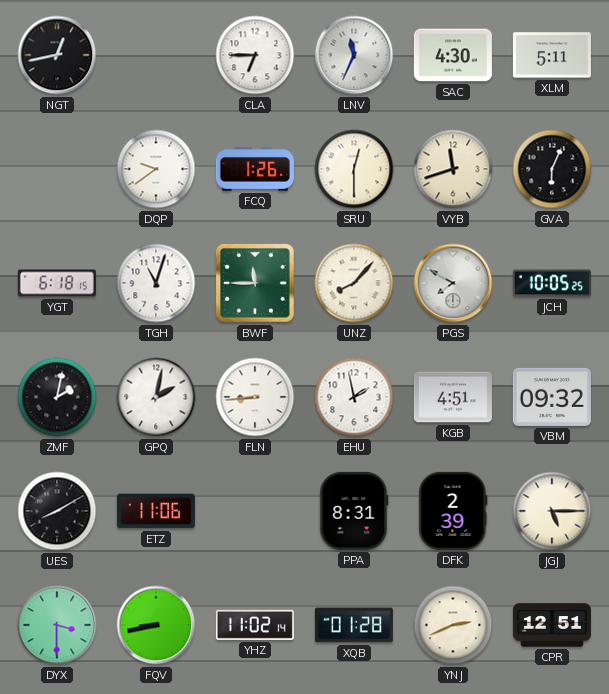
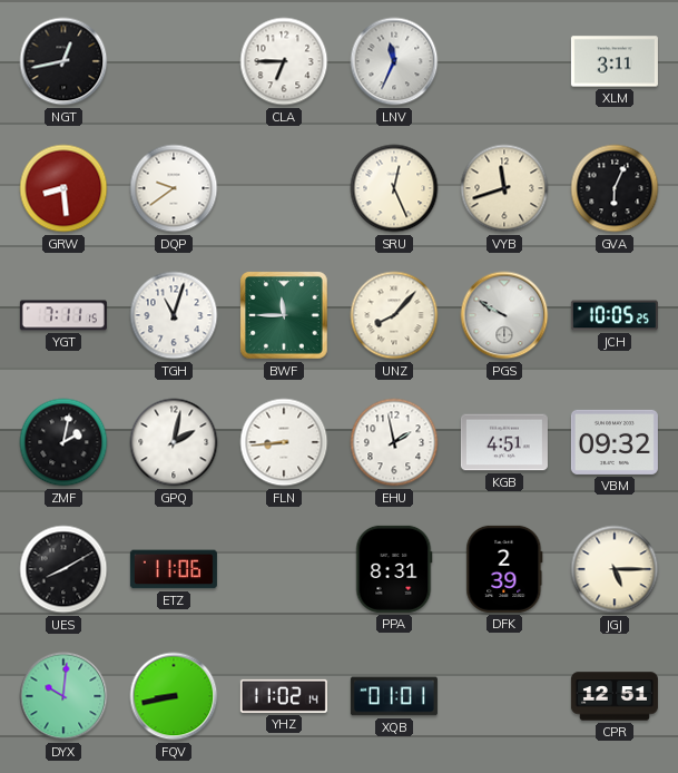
SAC: 4:30 -> none (453, 55)
XLM: 5:11 -> 3:11 (615, 61)
GRW: none -> 8:29 (63, 188)
FCQ: 1:26 -> none (255, 170)
SRU: 12:30 -> 12:26 (394, 188)
YGT: 6:18 -> 7:11 (63, 315)
PGS: 7:50 -> 9:50 (504, 315)
DYX: 3:30 -> 10:01 (63, 696)
XQB: 01:28 -> 01:01 (394, 696)
YNJ: 2:41 -> none (453, 625)
